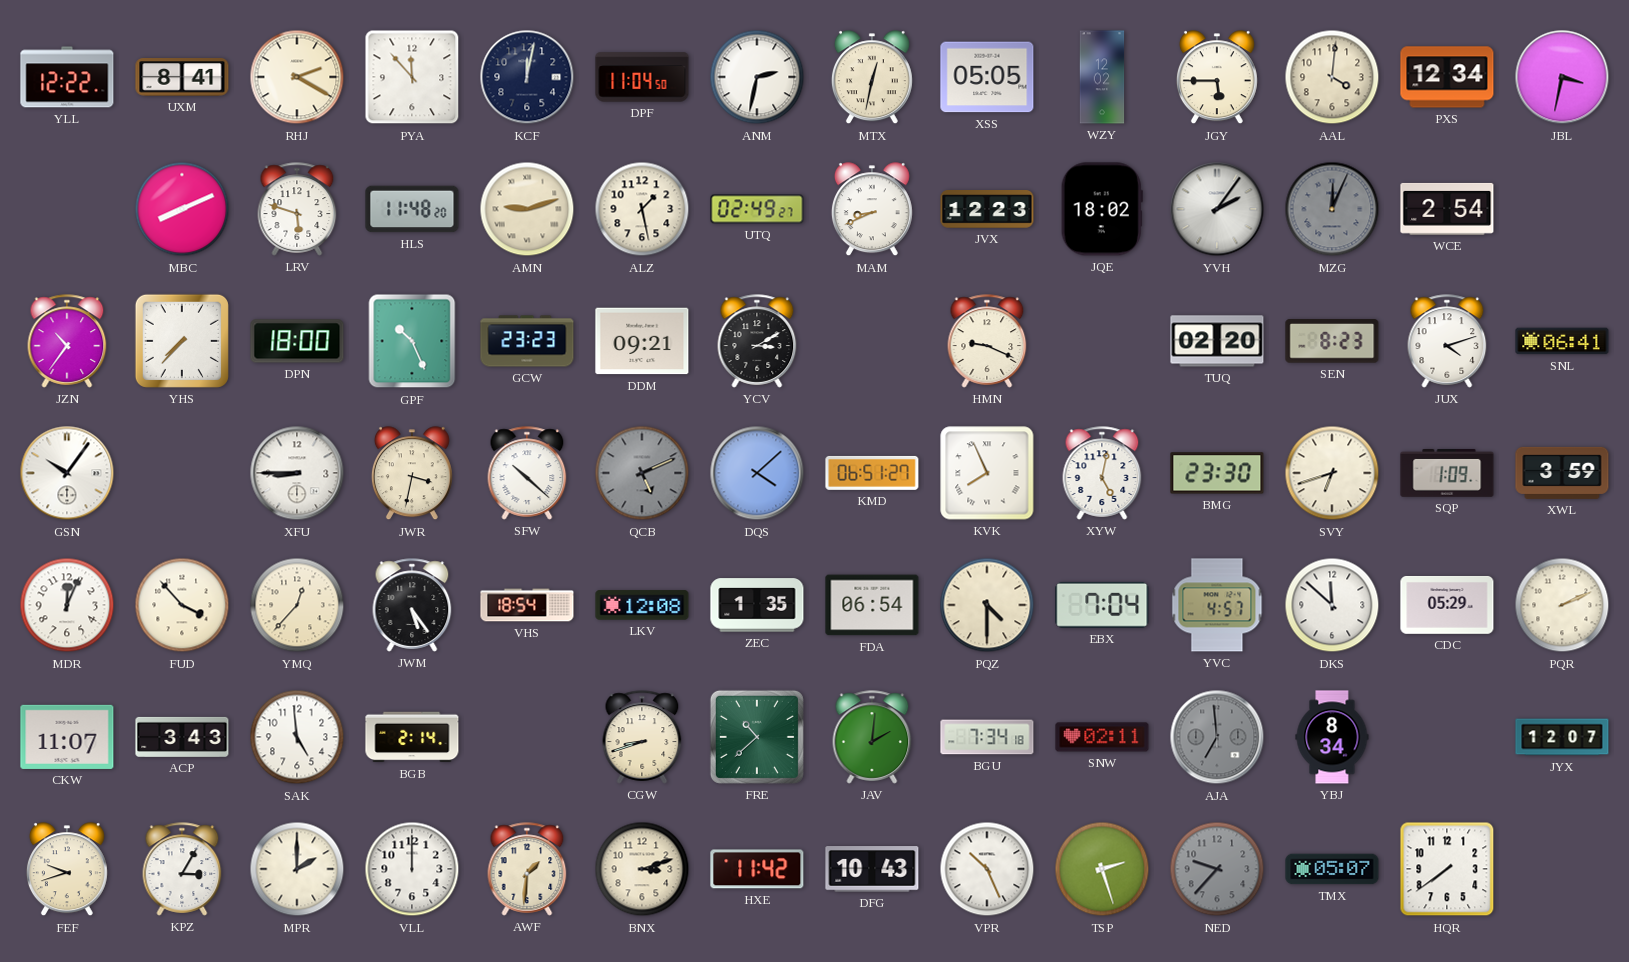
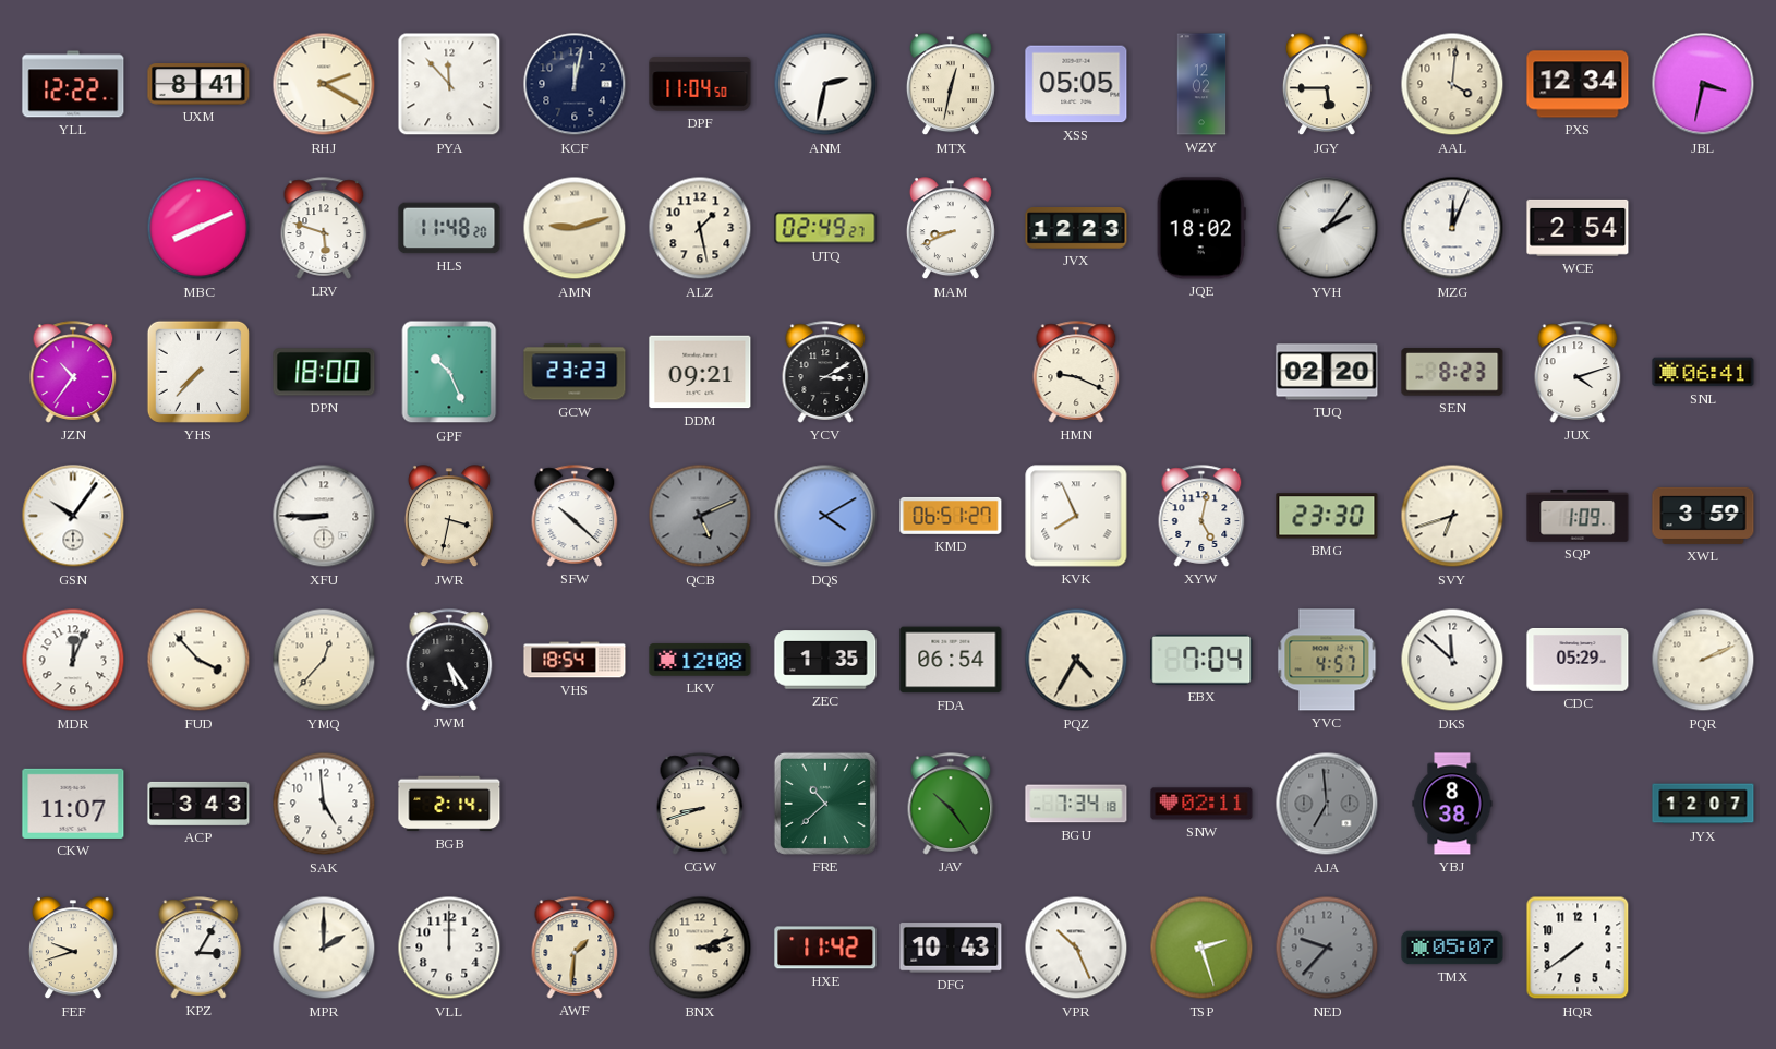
MZG dial: grey -> white (1452, 228)
DQS: 4:08 -> 4:10 (825, 516)
PQZ: 4:30 -> 4:35 (1076, 660)
JAV: 2:01 -> 10:24 (951, 804)
YBJ: 8:34 -> 8:38 (1452, 804)
